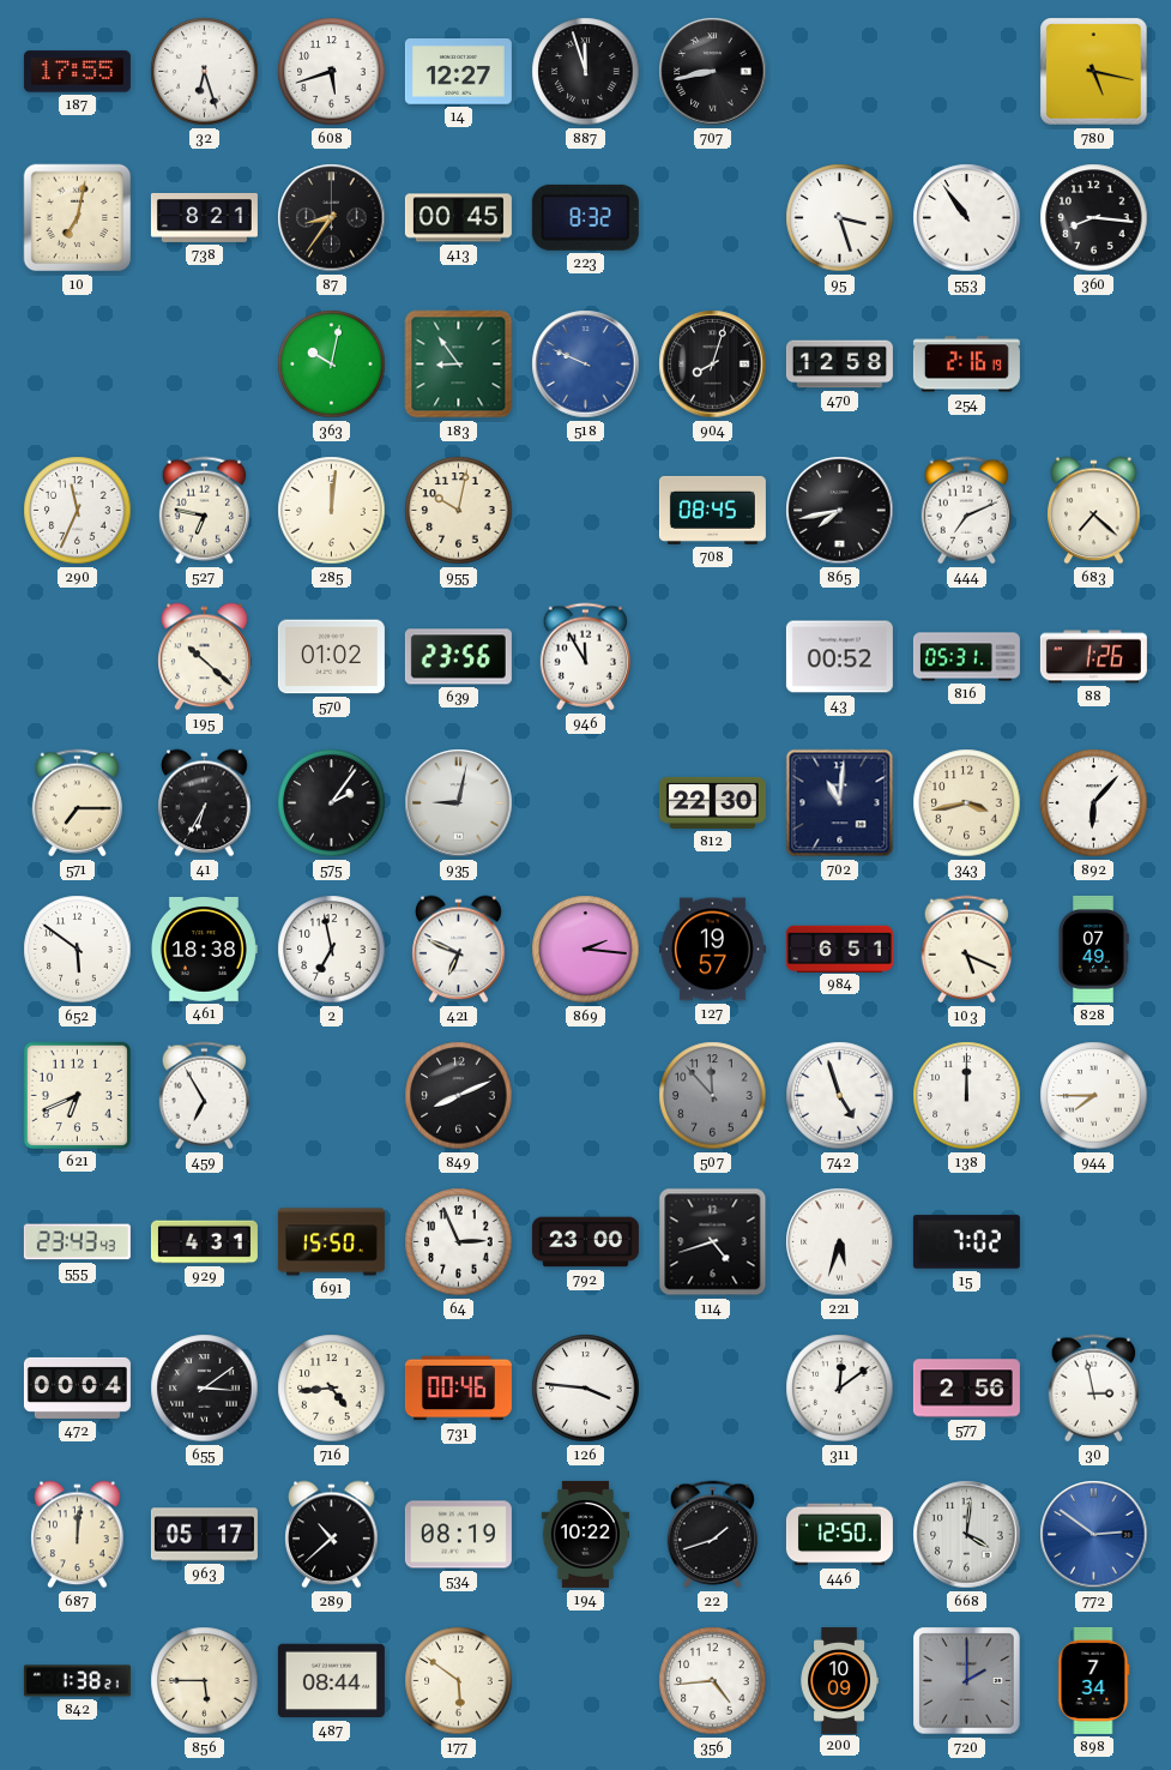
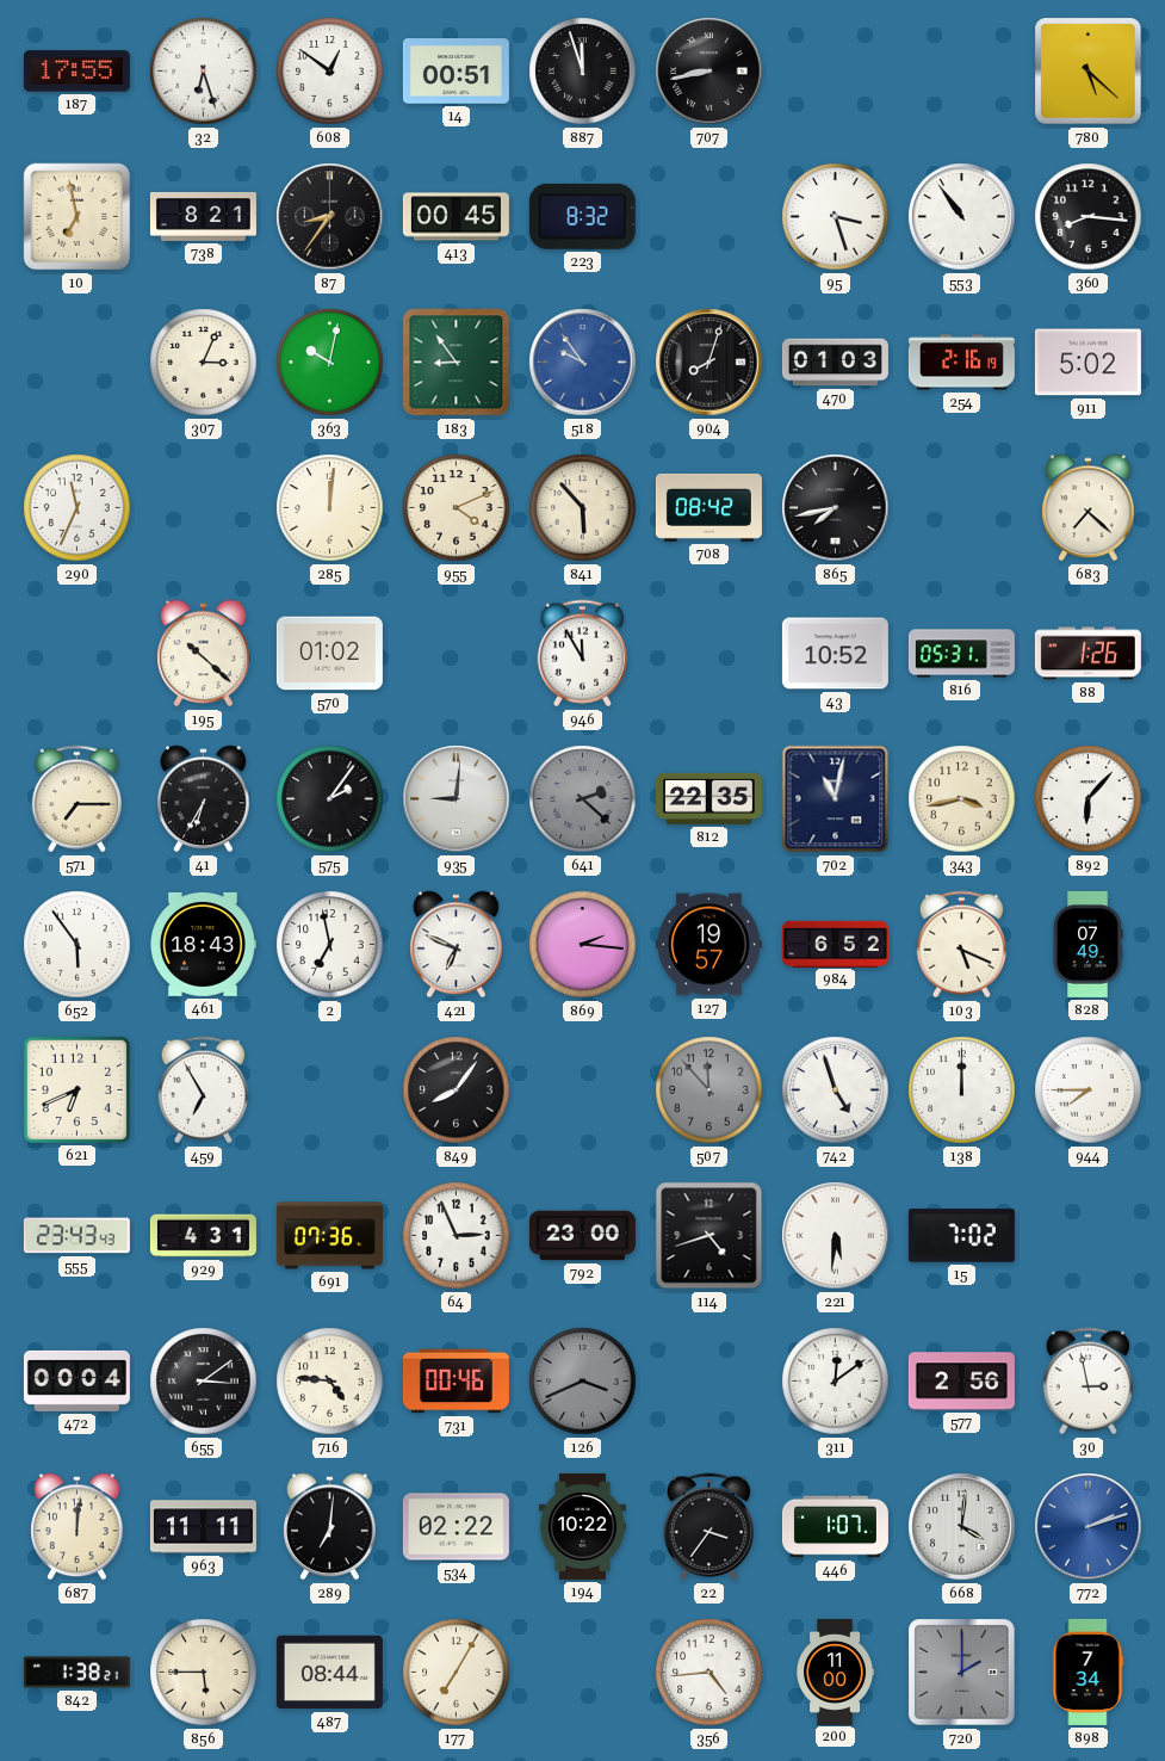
608: 5:42 -> 12:51 (330, 72)
14: 12:27 -> 00:51 (456, 72)
780: 5:17 -> 5:22 (1089, 72)
10: 7:02 -> 6:58 (78, 217)
307: none -> 3:04 (204, 363)
518: 9:49 -> 9:54 (583, 363)
470: 12:58 -> 01:03 (835, 363)
911: none -> 5:02 (1087, 363)
527: 6:47 -> none (204, 511)
955: 10:02 -> 4:11 (457, 508)
841: none -> 5:53 (583, 508)
708: 08:45 -> 08:42 (708, 507)
444: 7:11 -> none (966, 511)
639: 23:56 -> none (458, 657)
43: 00:52 -> 10:52 (835, 654)
935: 9:02 -> 9:01 (457, 799)
641: none -> 2:22 (583, 799)
812: 22:30 -> 22:35 (708, 798)
702: 11:01 -> 11:02 (836, 799)
652: 5:51 -> 5:54 (78, 945)
461: 18:38 -> 18:43 (203, 944)
984: 6:51 -> 6:52 (835, 944)
849: 8:11 -> 8:06 (457, 1090)
691: 15:50 -> 07:36 (329, 1236)
221: 5:33 -> 5:31 (836, 1236)
716: 4:44 -> 4:46 (330, 1382)
126: 3:46 -> 3:41 (583, 1382)
126 dial: white -> grey (583, 1382)
963: 05:17 -> 11:11 (203, 1527)
289: 10:38 -> 7:01 (330, 1527)
534: 08:19 -> 02:22 (456, 1527)
22: 1:42 -> 3:36 (708, 1527)
446: 12:50 -> 1:07 (835, 1527)
772: 2:51 -> 2:12 (1089, 1527)
177: 5:51 -> 7:05 (457, 1673)
200: 10:09 -> 11:00 (836, 1672)
